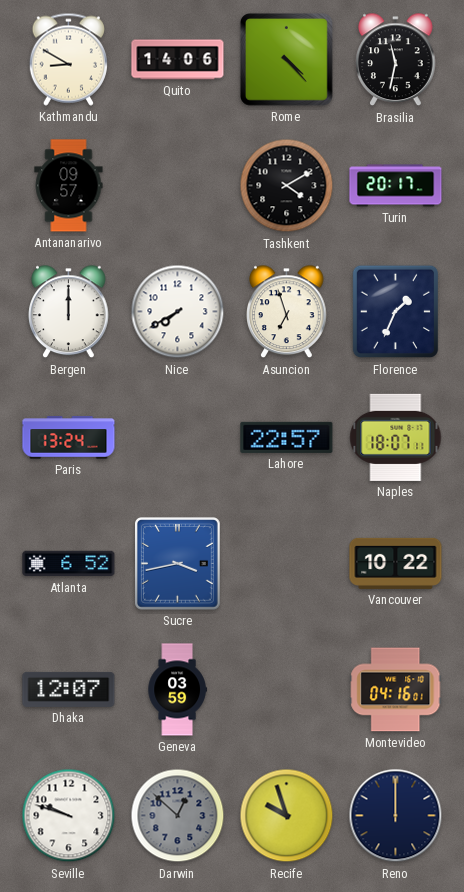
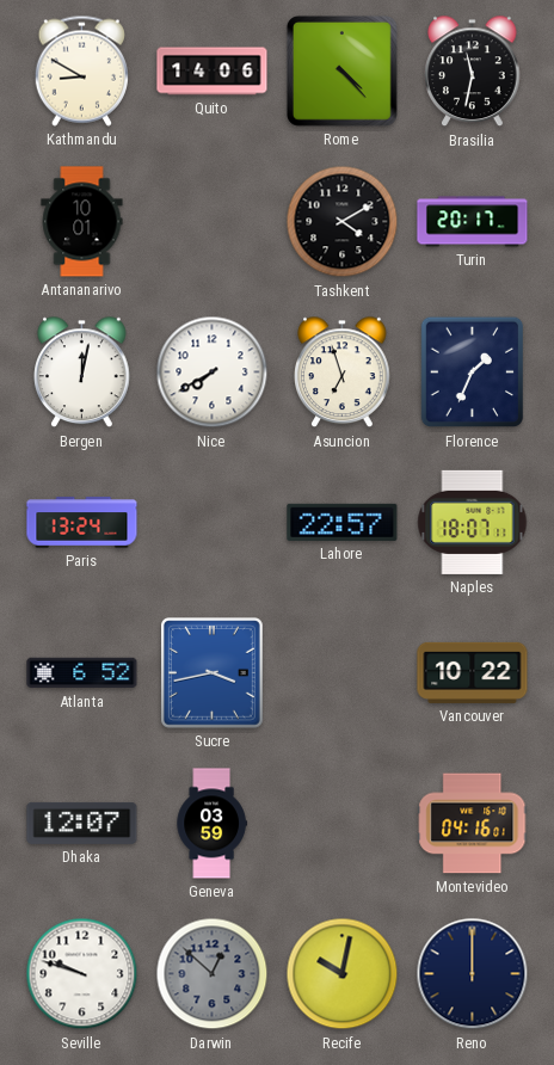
Antananarivo: 09:57 -> 10:01 (82, 222)
Bergen: 12:00 -> 12:02 (82, 373)
Recife: 9:57 -> 10:02 (343, 974)
